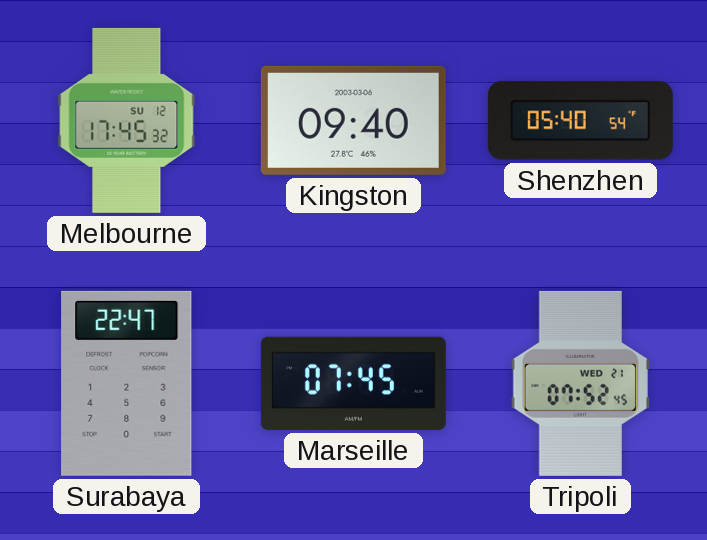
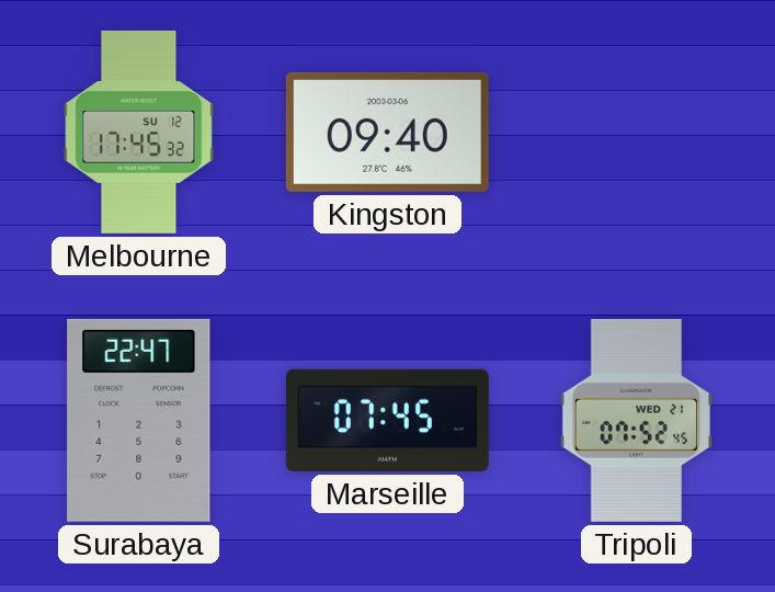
Shenzhen: 05:40 -> none (580, 121)
